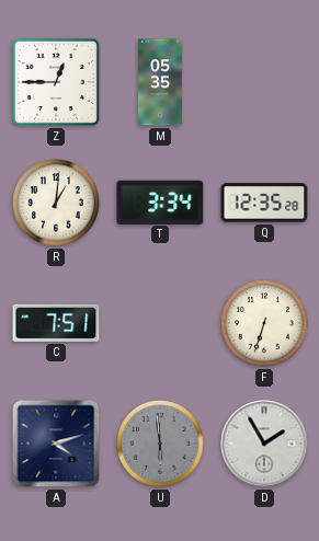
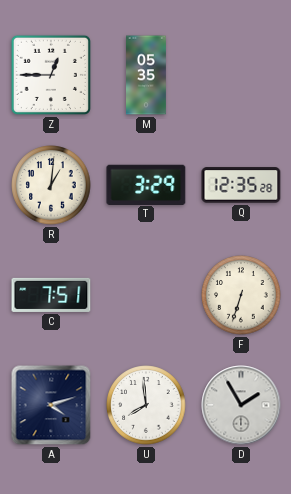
T: 3:34 -> 3:29 (146, 184)
U: 5:59 -> 7:59 (146, 405)
U dial: grey -> white (146, 405)
